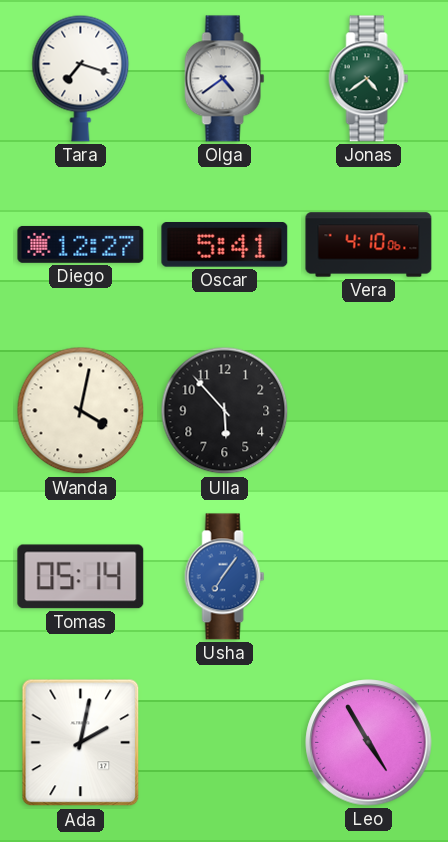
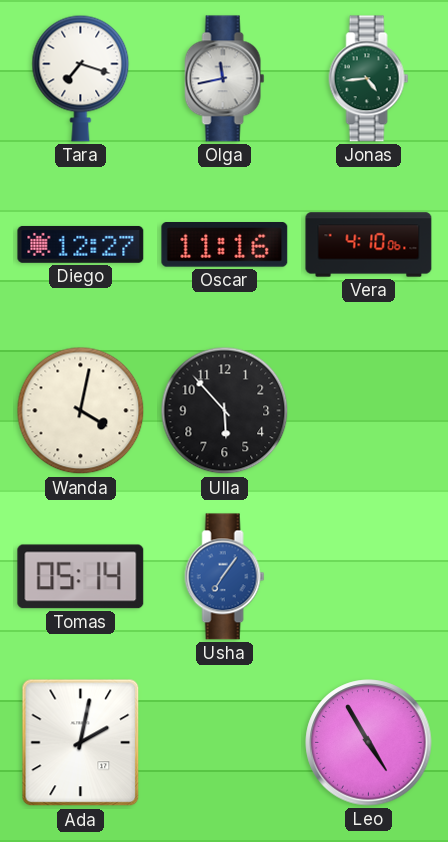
Olga: 4:39 -> 11:43 (225, 79)
Jonas: 4:39 -> 4:44 (369, 79)
Oscar: 5:41 -> 11:16 (225, 245)
